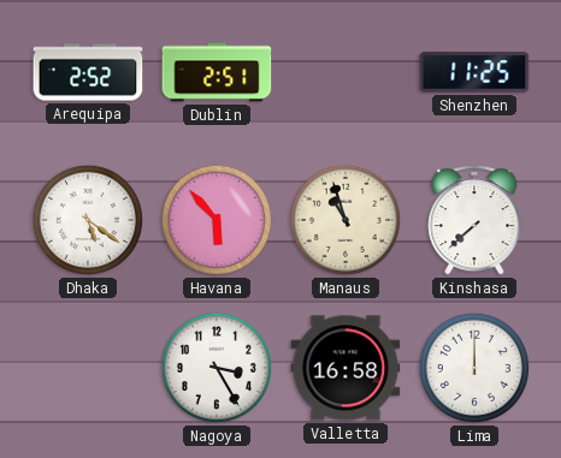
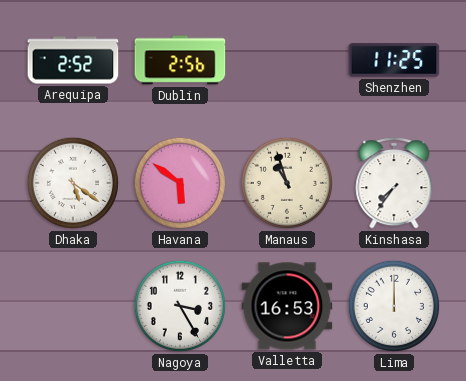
Dublin: 2:51 -> 2:56 (180, 60)
Havana: 5:53 -> 5:51 (180, 183)
Kinshasa: 7:38 -> 7:36 (394, 183)
Valletta: 16:58 -> 16:53 (287, 306)
